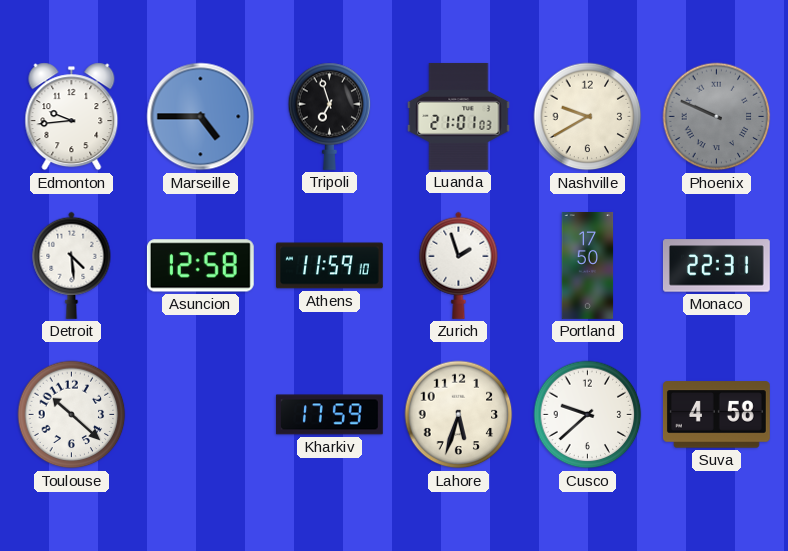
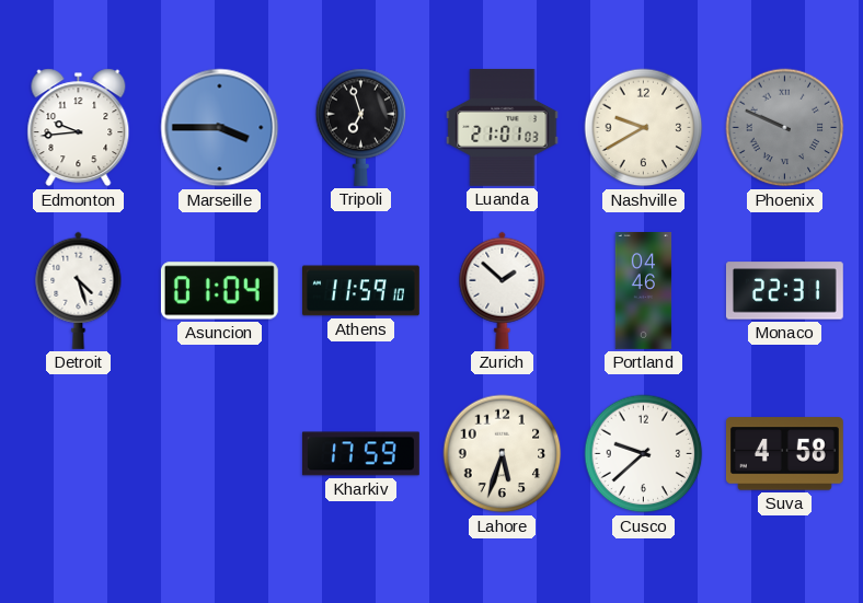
Marseille: 4:45 -> 3:45 (220, 128)
Detroit: 4:29 -> 4:27 (79, 290)
Asuncion: 12:58 -> 01:04 (219, 291)
Zurich: 1:57 -> 1:52 (503, 290)
Portland: 17:50 -> 04:46 (644, 291)
Toulouse: 10:22 -> none (72, 415)
